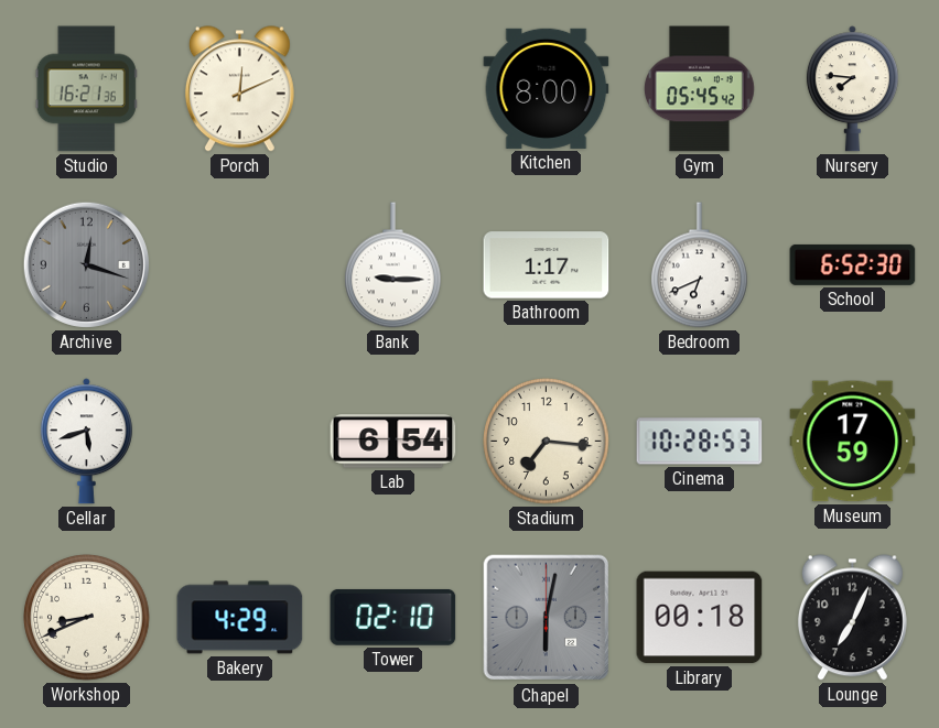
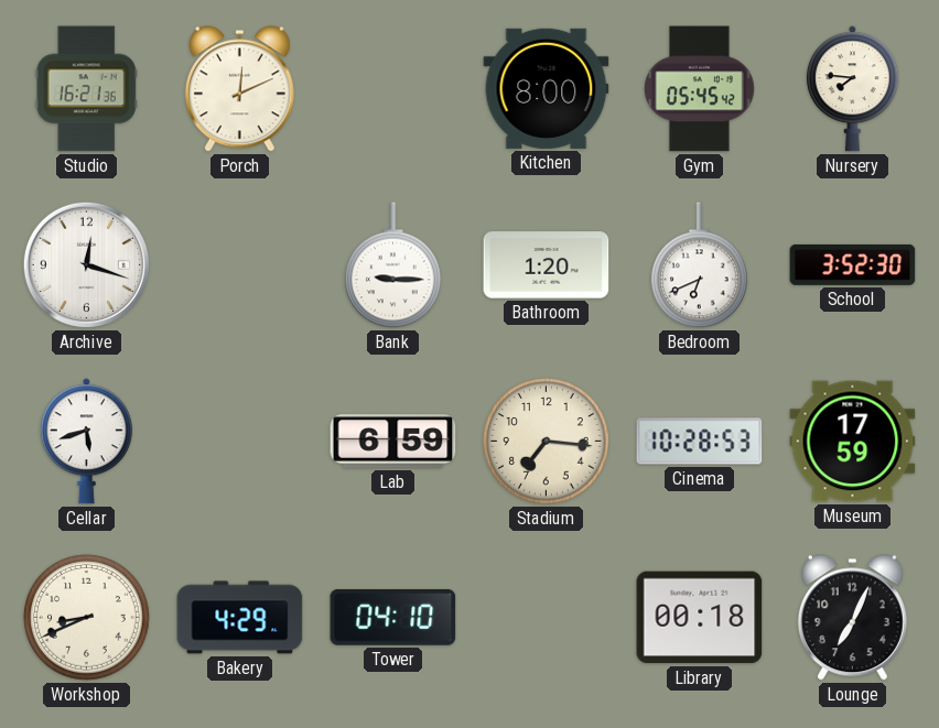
Archive dial: grey -> white (86, 264)
Bathroom: 1:17 -> 1:20 (547, 265)
School: 6:52 -> 3:52 (853, 264)
Lab: 6:54 -> 6:59 (393, 442)
Tower: 02:10 -> 04:10 (393, 617)
Chapel: 6:02 -> none (547, 618)
